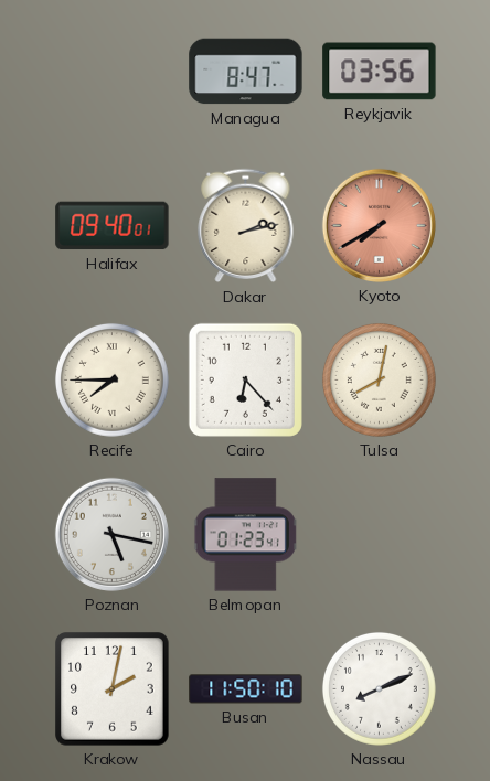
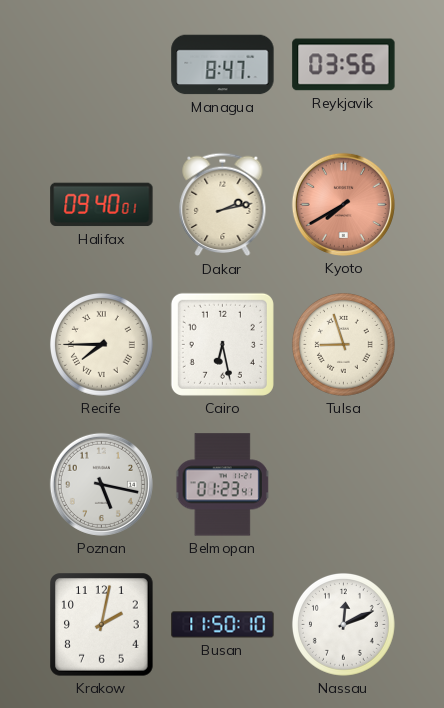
Cairo: 6:23 -> 6:28 (222, 344)
Tulsa: 8:02 -> 8:57 (344, 345)
Nassau: 8:11 -> 12:11 (344, 625)
